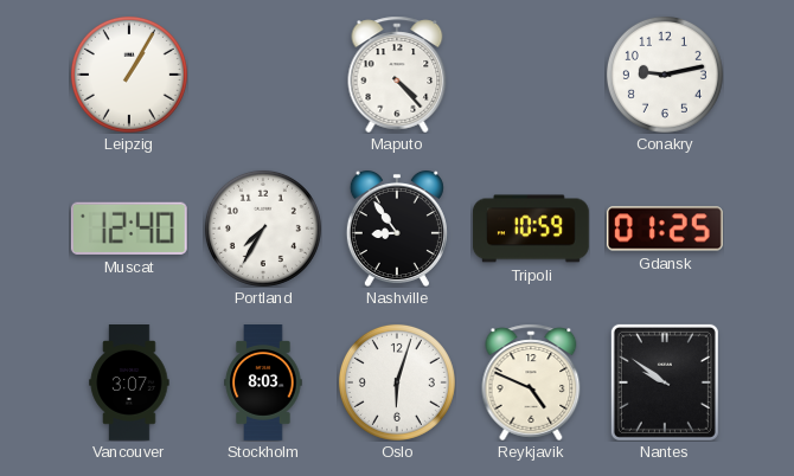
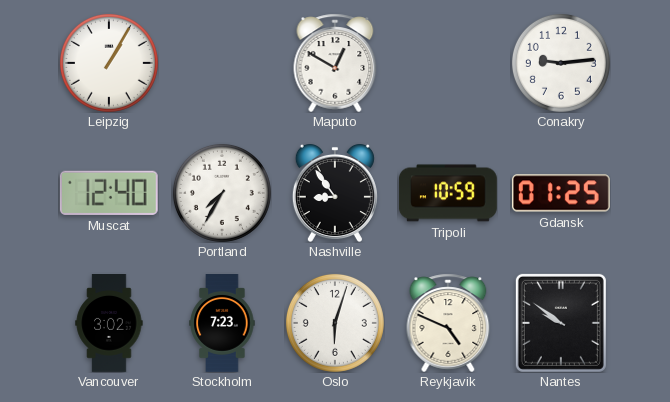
Maputo: 4:23 -> 12:50 (335, 63)
Conakry: 9:13 -> 9:14 (561, 63)
Vancouver: 3:07 -> 3:02 (109, 324)
Stockholm: 8:03 -> 7:23 (222, 324)
